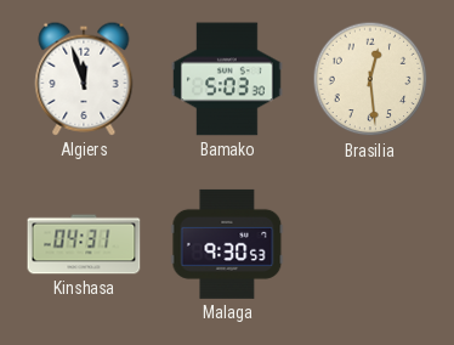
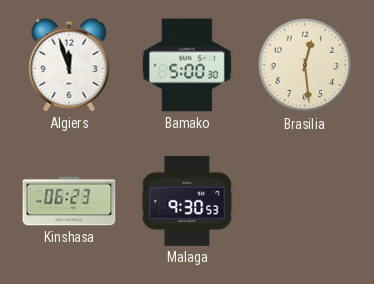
Bamako: 5:03 -> 5:00 (188, 65)
Kinshasa: 04:31 -> 06:23 (69, 201)
